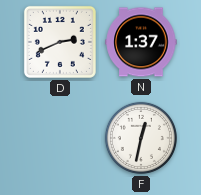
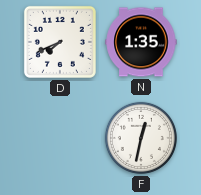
D: 2:41 -> 7:41 (60, 42)
N: 1:37 -> 1:35 (141, 42)
